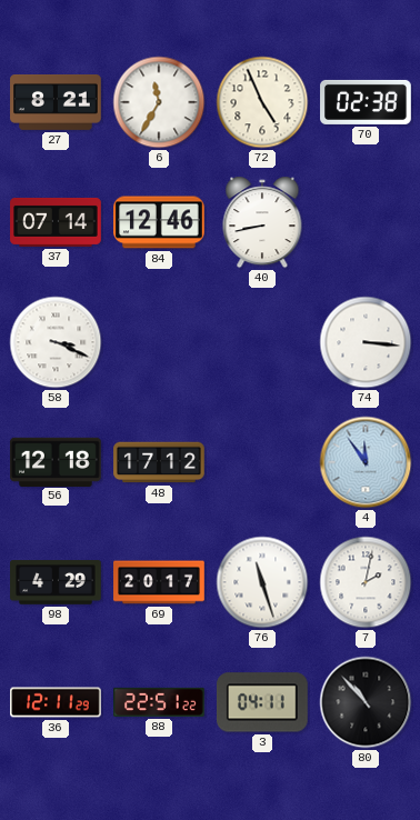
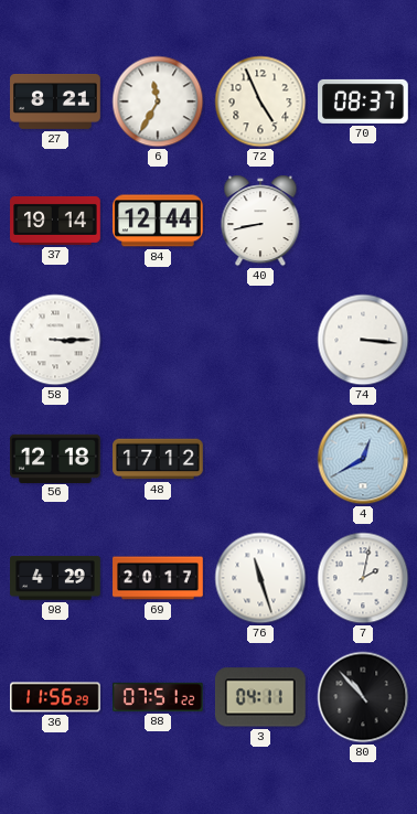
70: 02:38 -> 08:37 (363, 101)
37: 07:14 -> 19:14 (55, 221)
84: 12:46 -> 12:44 (158, 221)
58: 3:19 -> 3:15 (55, 340)
4: 11:54 -> 12:40 (363, 459)
36: 12:11 -> 11:56 (55, 697)
88: 22:51 -> 07:51 (159, 697)
